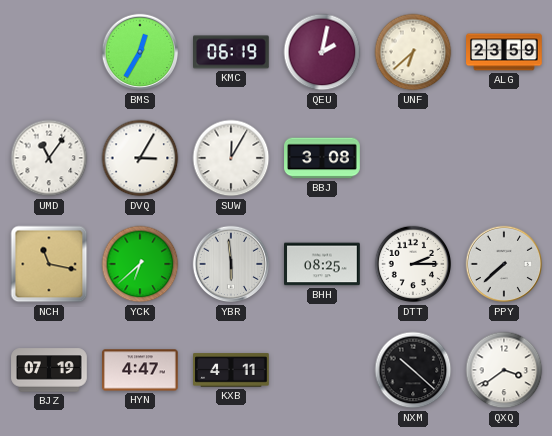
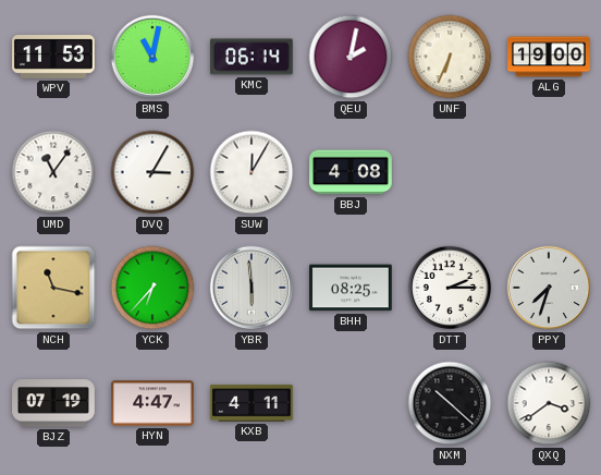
WPV: none -> 11:53 (54, 58)
BMS: 12:35 -> 11:02 (152, 57)
KMC: 06:19 -> 06:14 (253, 57)
UNF: 6:38 -> 6:34 (450, 57)
ALG: 23:59 -> 19:00 (549, 57)
BBJ: 3:08 -> 4:08 (351, 172)
YCK: 6:38 -> 6:37 (152, 288)
PPY: 7:38 -> 7:33 (549, 288)
